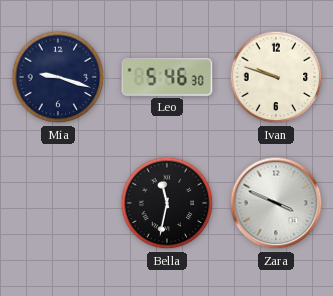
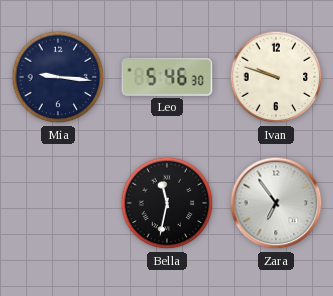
Mia: 9:18 -> 9:16 (58, 77)
Zara: 3:49 -> 6:54 (276, 203)
